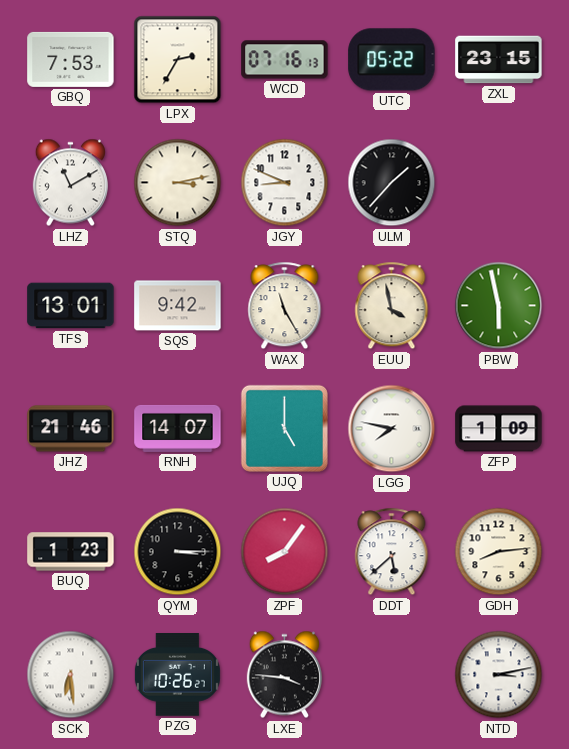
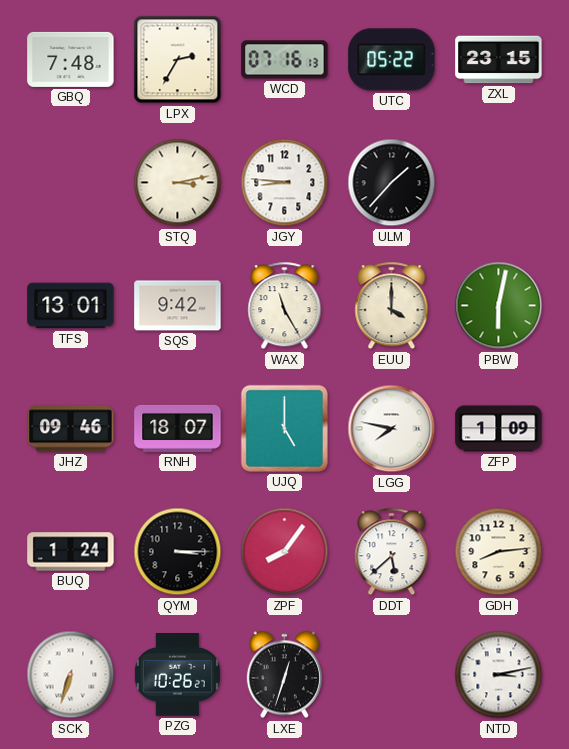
GBQ: 7:53 -> 7:48 (71, 59)
LHZ: 11:10 -> none (70, 183)
JGY: 8:49 -> 8:46 (285, 183)
EUU: 3:58 -> 4:00 (392, 306)
PBW: 5:58 -> 6:02 (499, 306)
JHZ: 21:46 -> 09:46 (71, 429)
RNH: 14:07 -> 18:07 (178, 428)
BUQ: 1:23 -> 1:24 (71, 552)
SCK: 6:29 -> 6:33 (71, 675)
LXE: 3:46 -> 12:33 (284, 675)
